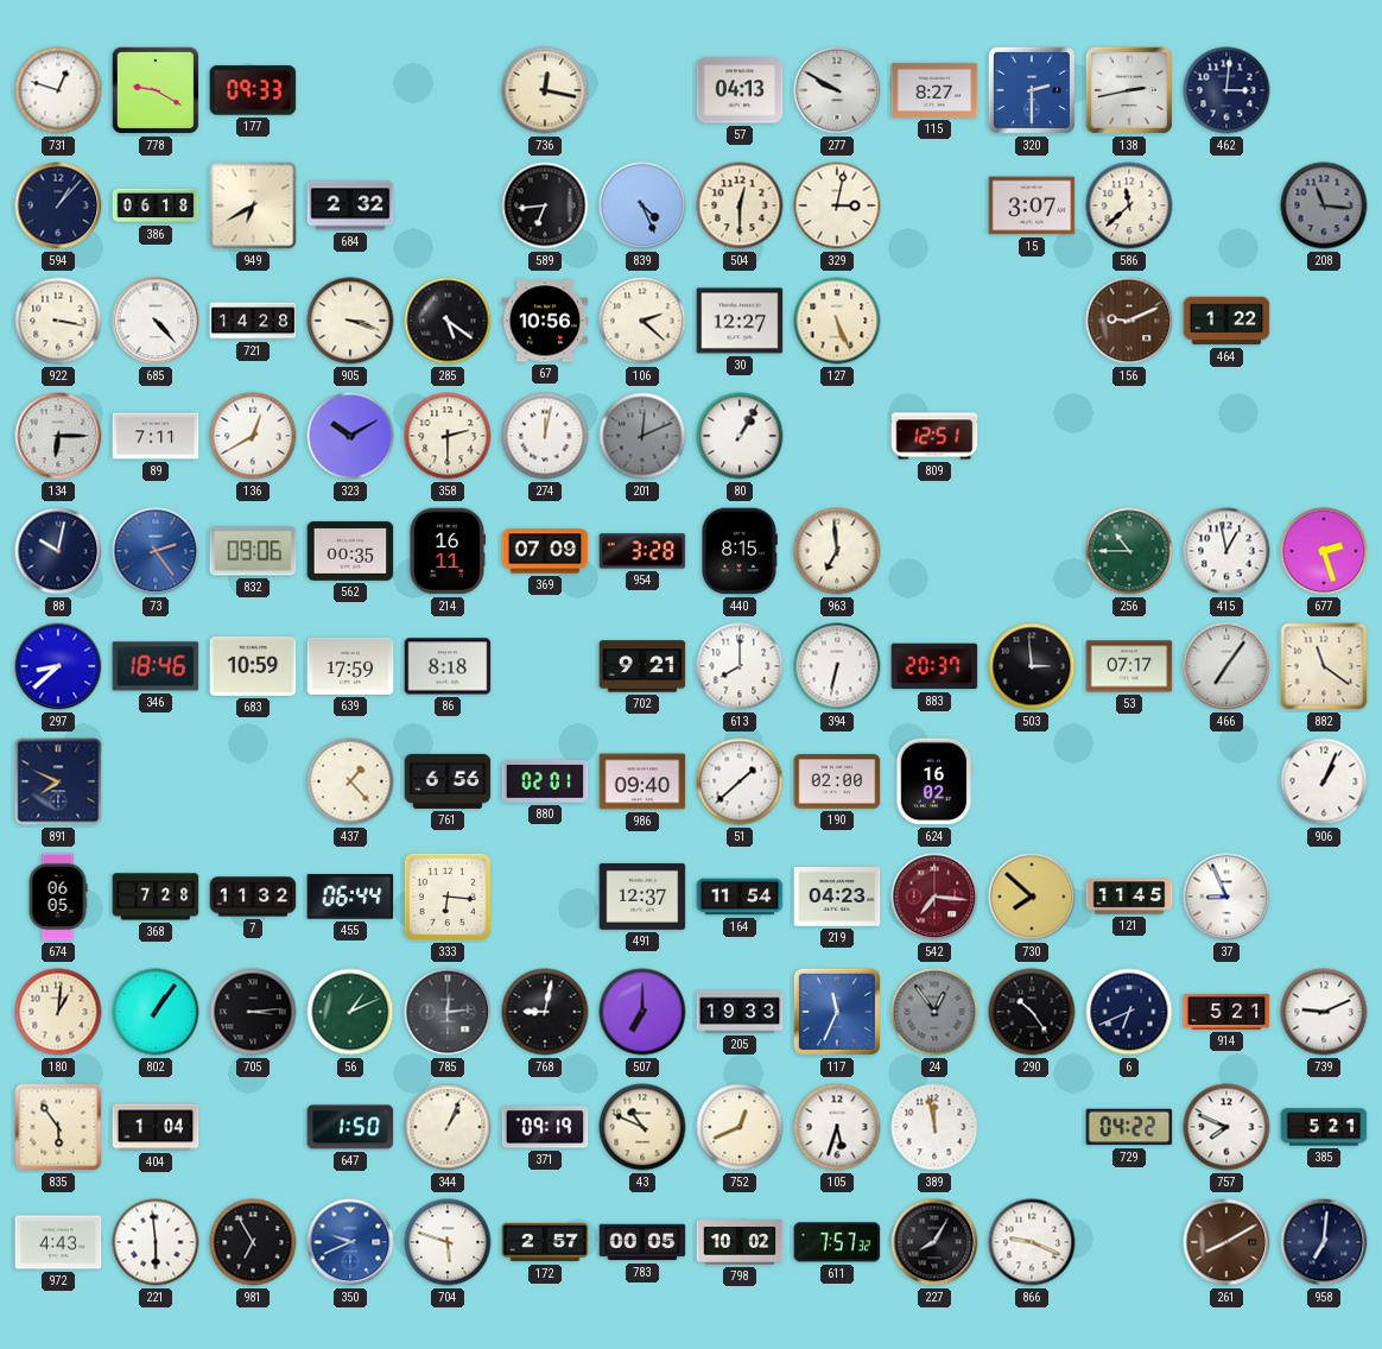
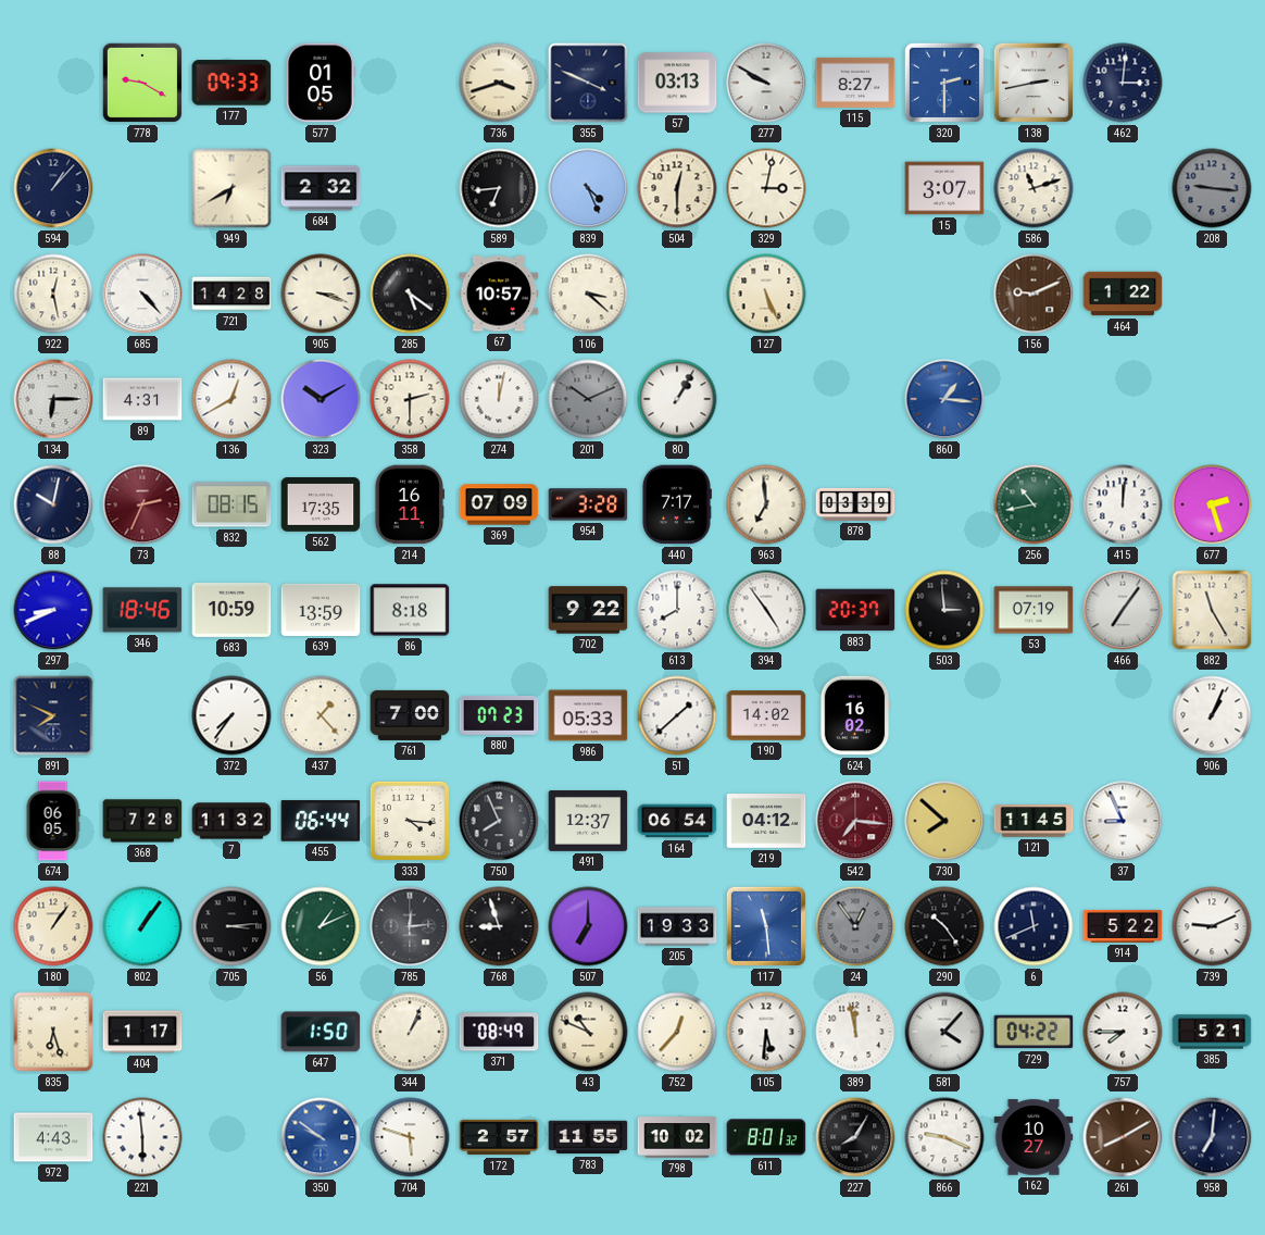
731: 12:48 -> none (58, 90)
577: none -> 01:05 (321, 83)
736: 12:17 -> 3:42 (499, 83)
355: none -> 3:49 (588, 83)
57: 04:13 -> 03:13 (677, 83)
386: 06:18 -> none (156, 205)
586: 11:38 -> 11:12 (1034, 188)
208: 11:16 -> 9:16 (1212, 188)
922: 3:17 -> 12:28 (53, 294)
67: 10:56 -> 10:57 (499, 294)
106: 2:22 -> 3:22 (588, 294)
30: 12:27 -> none (740, 321)
89: 7:11 -> 4:31 (142, 399)
201: 12:11 -> 10:11 (588, 399)
809: 12:51 -> none (934, 436)
860: none -> 1:16 (944, 399)
73: 2:24 -> 2:34 (142, 504)
73 dial: blue -> burgundy (142, 504)
832: 09:06 -> 08:15 (231, 504)
562: 00:35 -> 17:35 (321, 506)
440: 8:15 -> 7:17 (677, 504)
878: none -> 03:39 (855, 504)
256: 10:45 -> 10:43 (1034, 504)
415: 12:58 -> 12:01 (1123, 504)
297: 8:38 -> 8:41 (53, 610)
639: 17:59 -> 13:59 (321, 610)
702: 9:21 -> 9:22 (588, 610)
394: 6:32 -> 4:54 (766, 610)
53: 07:17 -> 07:19 (1034, 610)
882: 11:21 -> 11:25 (1212, 610)
372: none -> 7:36 (231, 715)
761: 6:56 -> 7:00 (410, 715)
880: 02:01 -> 07:23 (499, 715)
986: 09:40 -> 05:33 (588, 715)
190: 02:00 -> 14:02 (766, 715)
333: 6:16 -> 4:16 (410, 821)
750: none -> 7:56 (499, 821)
164: 11:54 -> 06:54 (677, 821)
219: 04:23 -> 04:12 (766, 822)
180: 1:01 -> 1:06 (53, 926)
768: 9:02 -> 8:57 (499, 926)
117: 11:34 -> 11:29 (766, 926)
6: 6:41 -> 11:41 (1034, 926)
914: 5:21 -> 5:22 (1123, 926)
835: 5:54 -> 6:27 (53, 1032)
404: 1:04 -> 1:17 (142, 1032)
371: 09:19 -> 08:49 (499, 1032)
752: 12:41 -> 12:37 (677, 1032)
105: 5:33 -> 5:31 (766, 1032)
581: none -> 4:07 (944, 1032)
757: 7:49 -> 7:45 (1123, 1032)
981: 6:55 -> none (253, 1242)
350: 9:41 -> 9:51 (321, 1137)
783: 00:05 -> 11:55 (588, 1137)
611: 7:57 -> 8:01 (766, 1137)
162: none -> 10:27 (1034, 1137)
